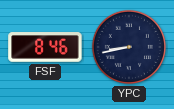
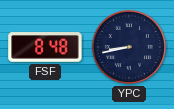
FSF: 8:46 -> 8:48 (45, 47)
